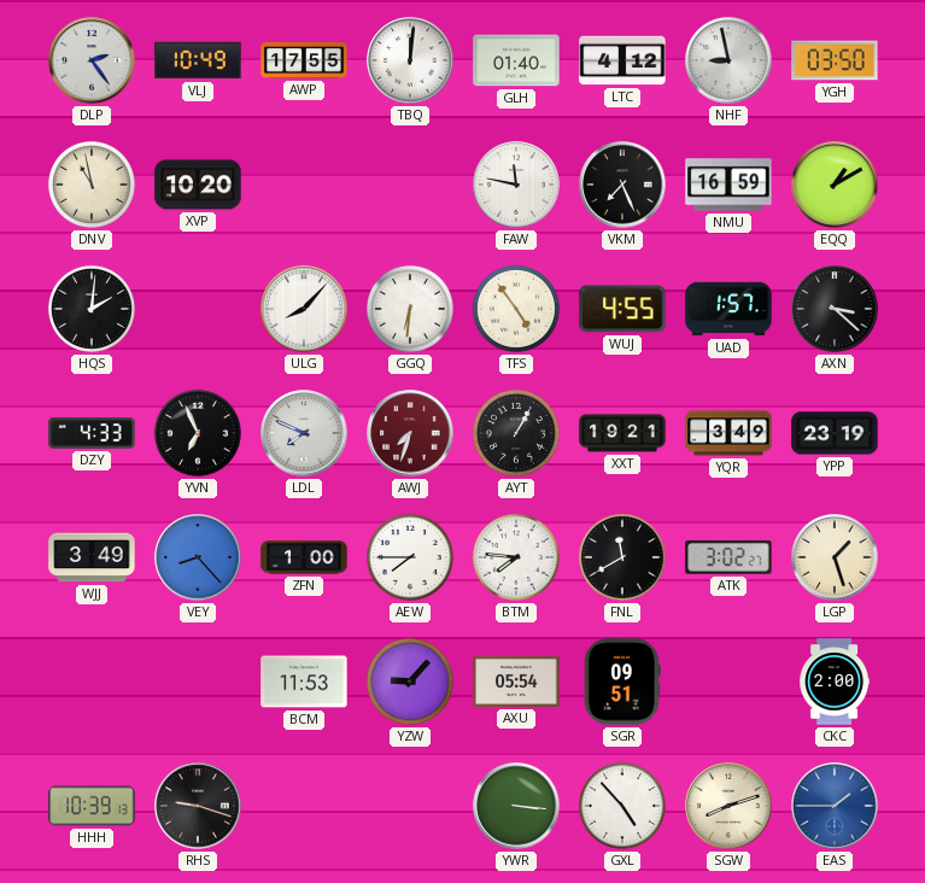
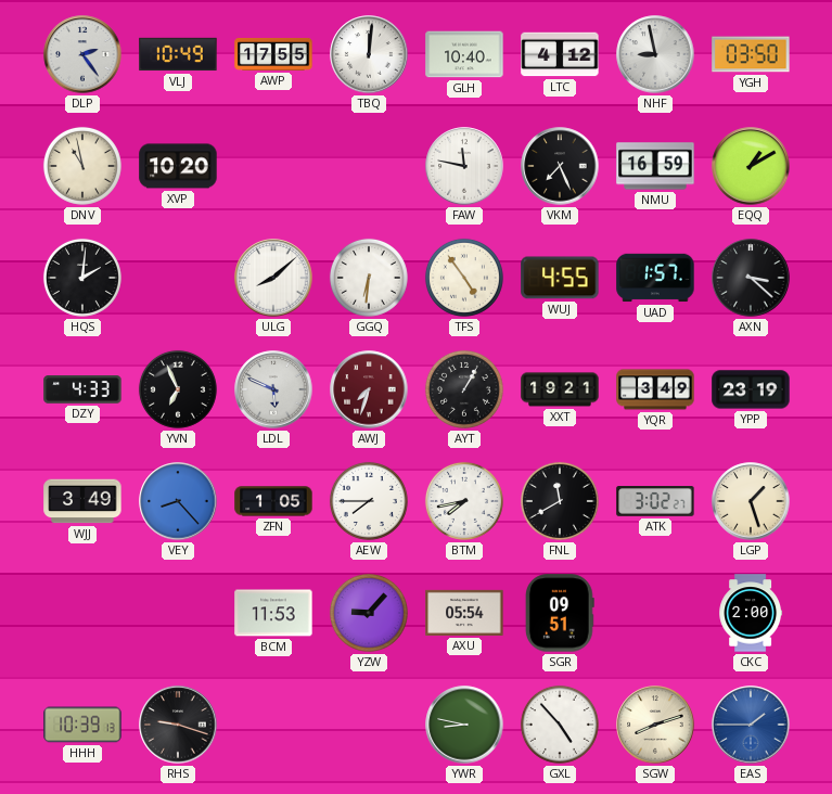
GLH: 01:40 -> 10:40 (464, 54)
ULG: 8:07 -> 8:08 (273, 278)
LDL: 7:49 -> 5:49 (273, 389)
ZFN: 1:00 -> 1:05 (273, 501)
BTM: 7:46 -> 7:43 (464, 501)
YWR: 3:16 -> 8:47 (464, 725)
